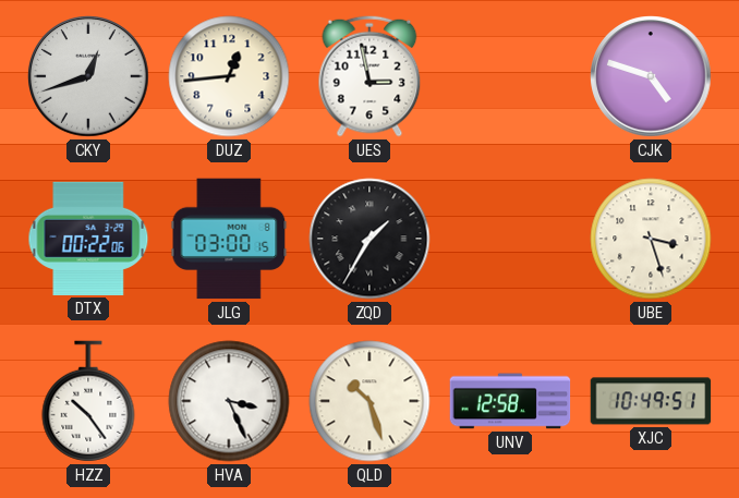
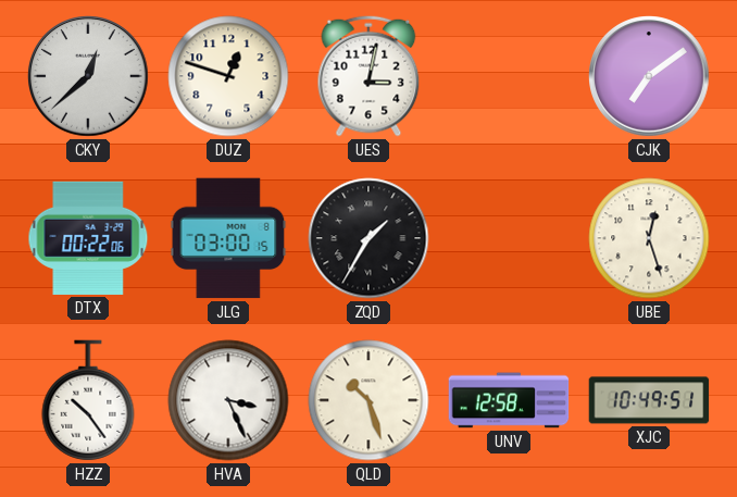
CKY: 12:42 -> 12:38 (88, 76)
DUZ: 12:44 -> 12:48 (228, 76)
UES: 2:58 -> 3:02 (368, 76)
CJK: 4:48 -> 7:09 (649, 76)
UBE: 3:27 -> 12:27 (649, 238)
